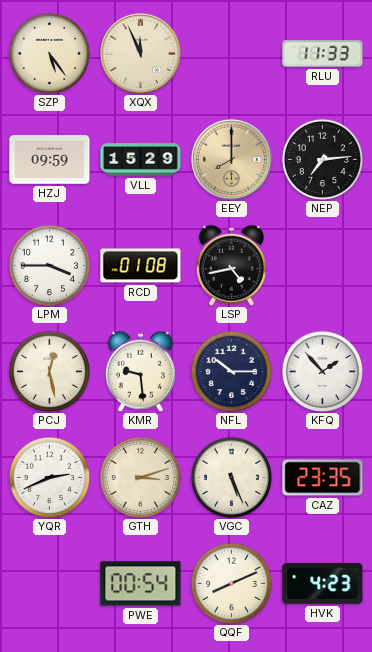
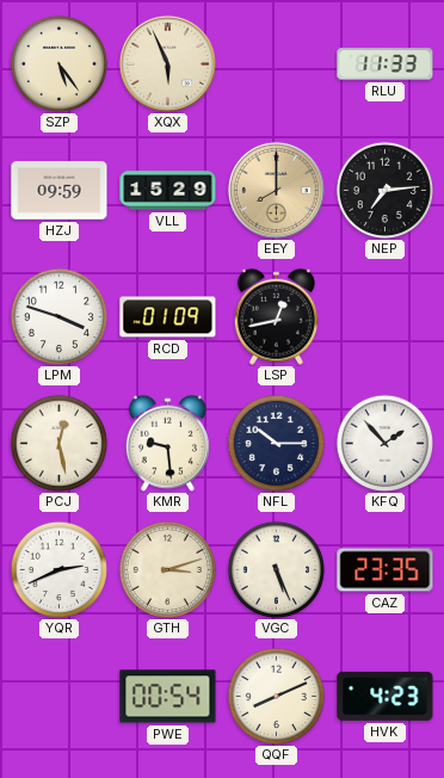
XQX: 11:56 -> 5:56 (167, 63)
LPM: 3:45 -> 3:48 (58, 316)
RCD: 01:08 -> 01:09 (168, 317)
LSP: 4:43 -> 12:43 (276, 316)
